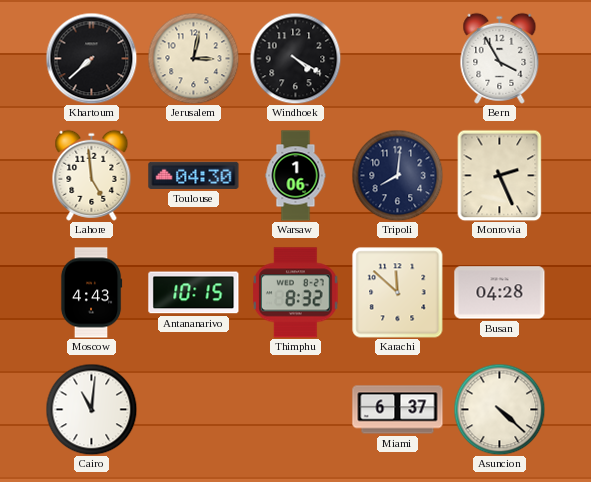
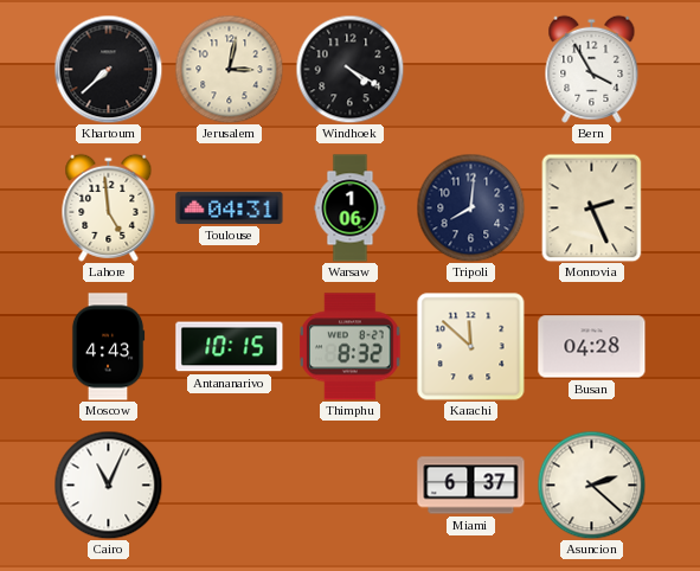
Toulouse: 04:30 -> 04:31 (230, 207)
Cairo: 11:01 -> 11:04 (108, 485)
Asuncion: 4:22 -> 2:22 (591, 485)
